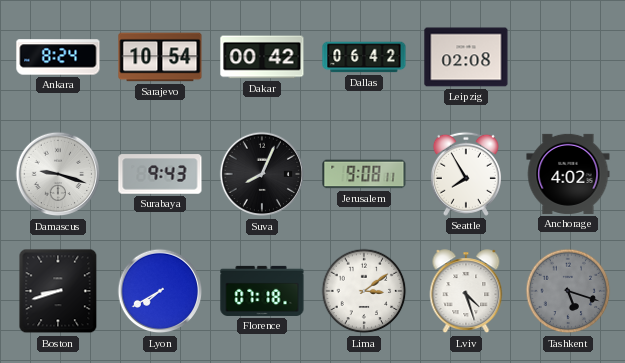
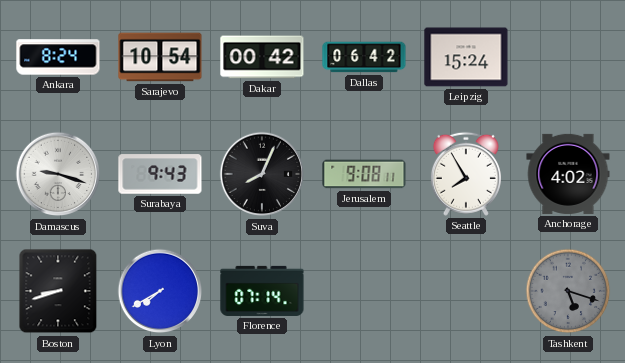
Leipzig: 02:08 -> 15:24 (466, 57)
Florence: 07:18 -> 07:14 (262, 291)
Lima: 3:09 -> none (364, 291)
Lviv: 4:27 -> none (466, 292)
